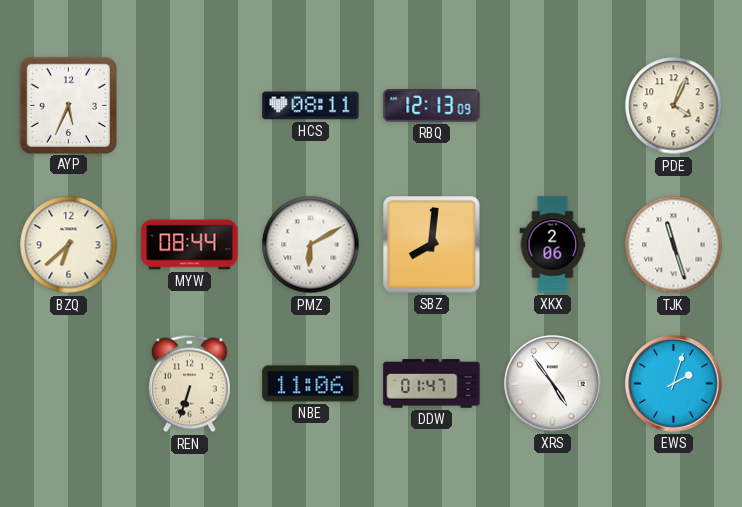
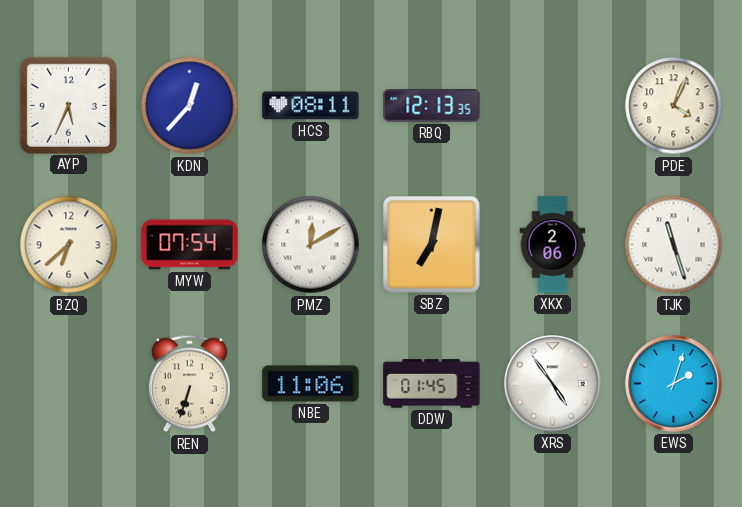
KDN: none -> 12:37 (190, 106)
RBQ: 12:13:09 -> 12:13:35 (432, 106)
MYW: 08:44 -> 07:54 (190, 245)
PMZ: 6:10 -> 12:10 (311, 245)
SBZ: 8:01 -> 7:02 (432, 245)
DDW: 01:47 -> 01:45 (432, 384)
